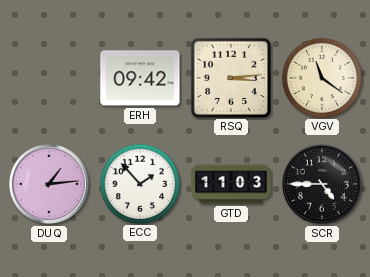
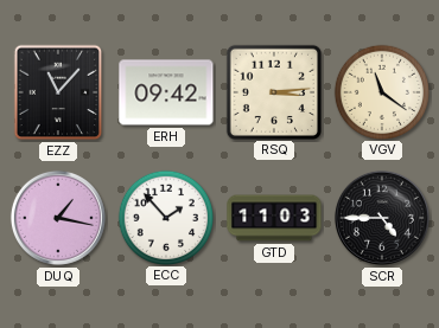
EZZ: none -> 11:07 (58, 92)
DUQ: 1:14 -> 1:17 (58, 218)
